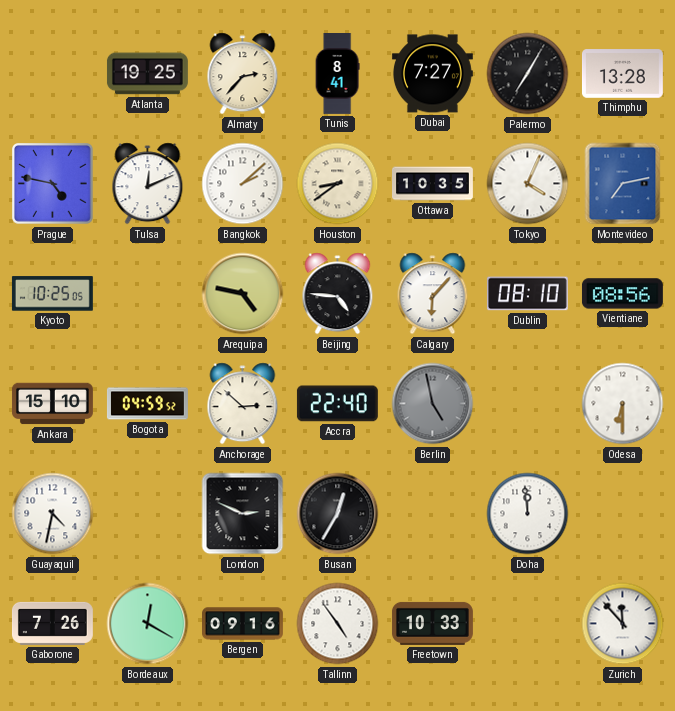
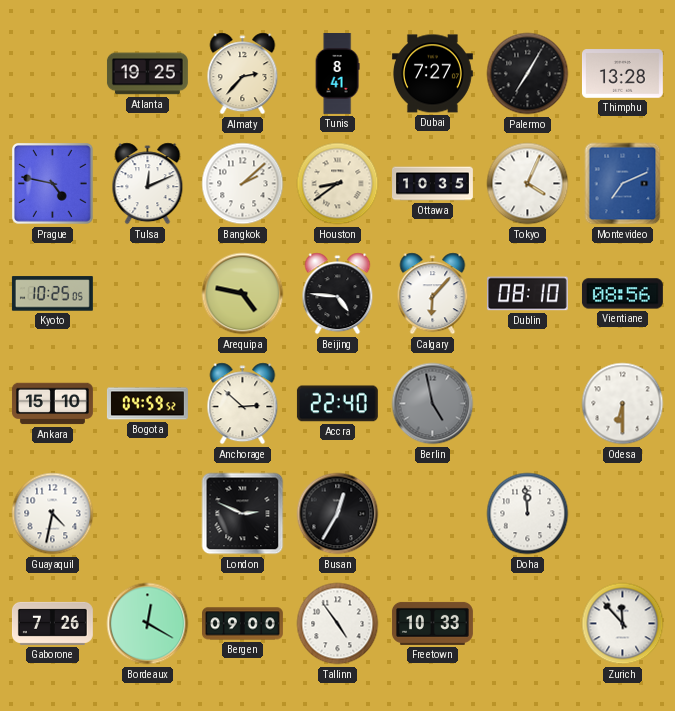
Montevideo: 7:13 -> 7:11 (623, 184)
Bergen: 09:16 -> 09:00 (243, 624)
